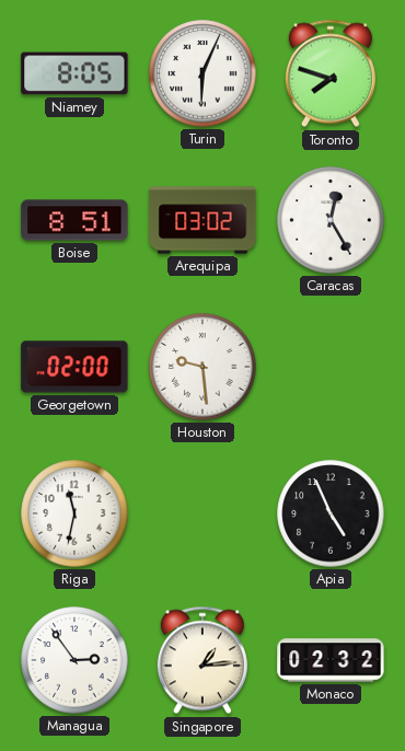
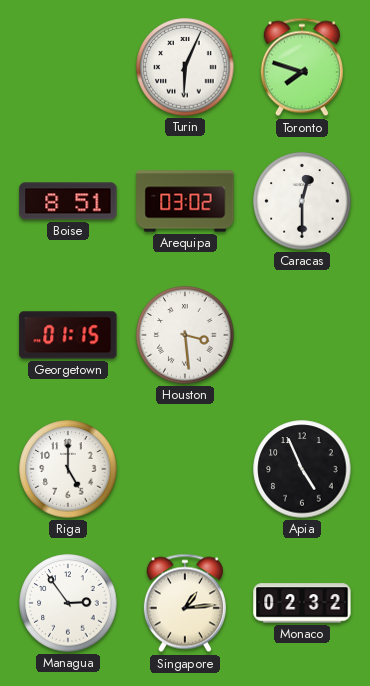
Niamey: 8:05 -> none (74, 73)
Caracas: 12:25 -> 12:30 (302, 201)
Georgetown: 02:00 -> 01:15 (68, 335)
Houston: 9:29 -> 3:29 (185, 335)
Riga: 11:32 -> 5:00 (68, 469)
